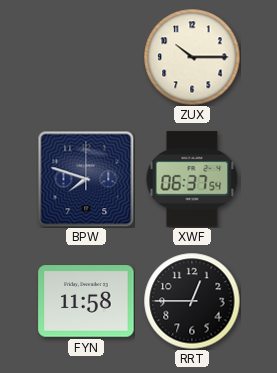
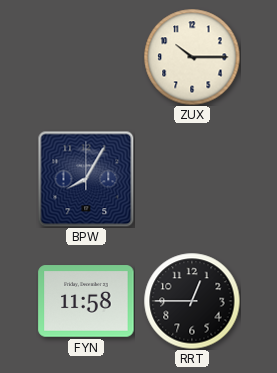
BPW: 7:48 -> 8:05 (86, 179)
XWF: 06:37 -> none (192, 179)
